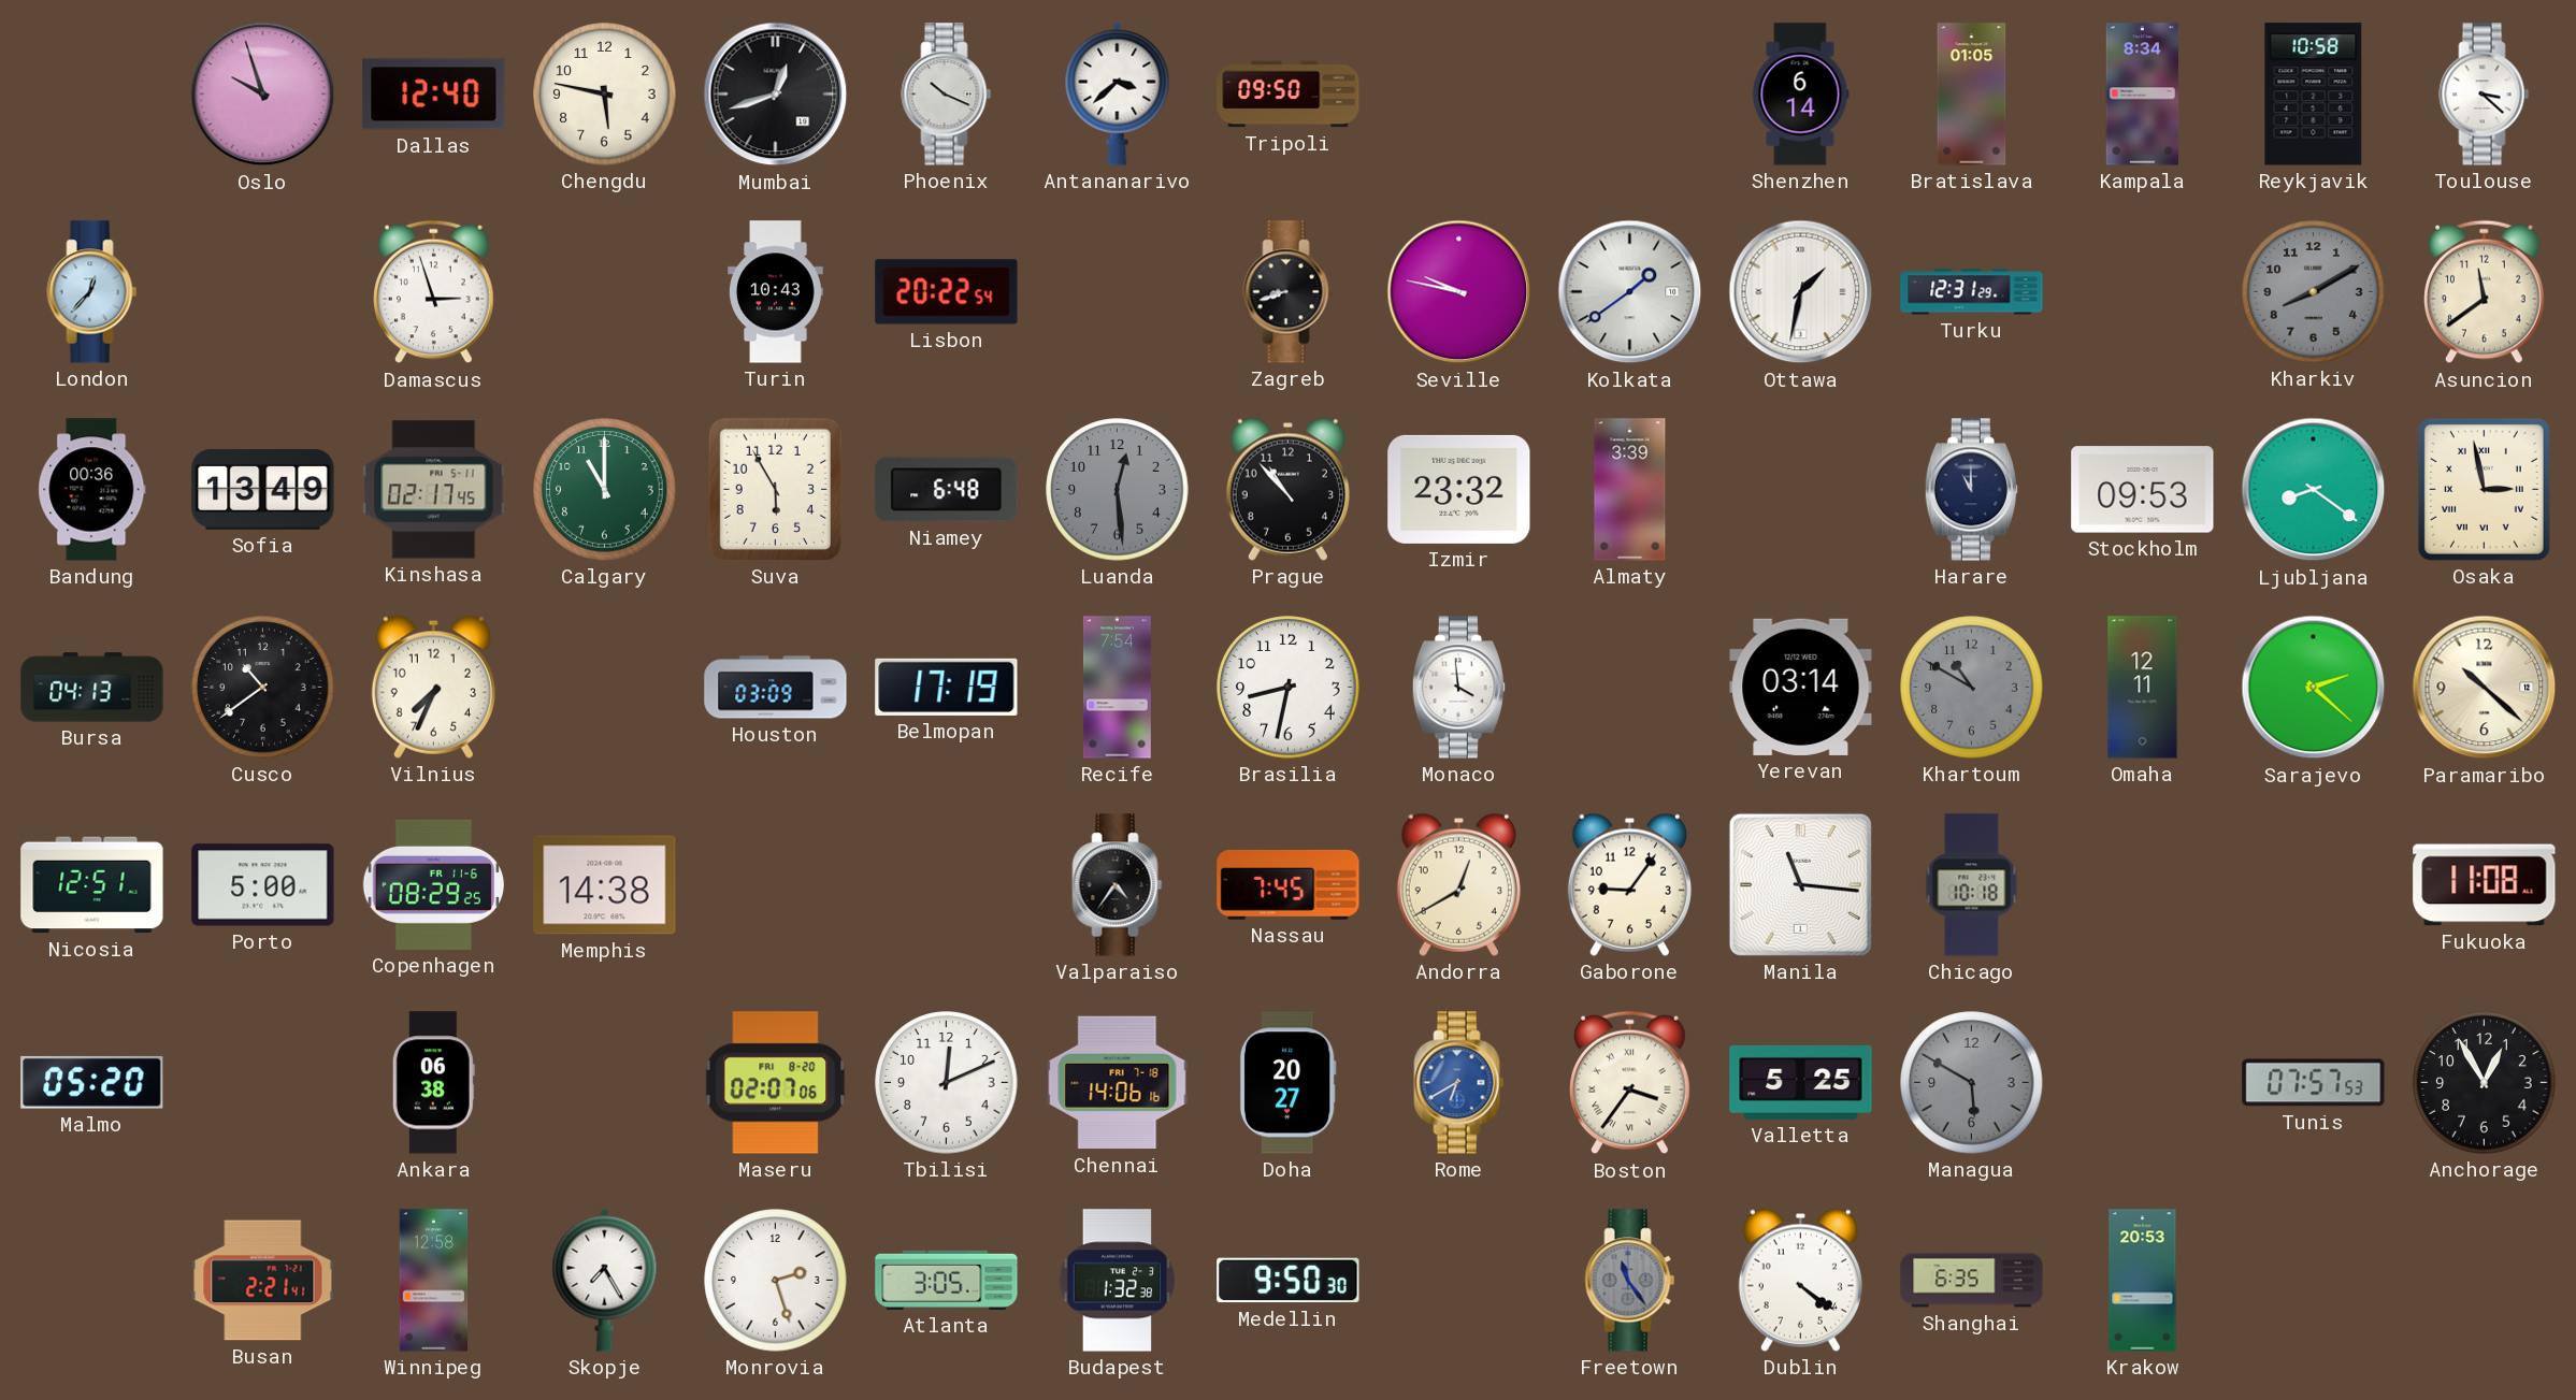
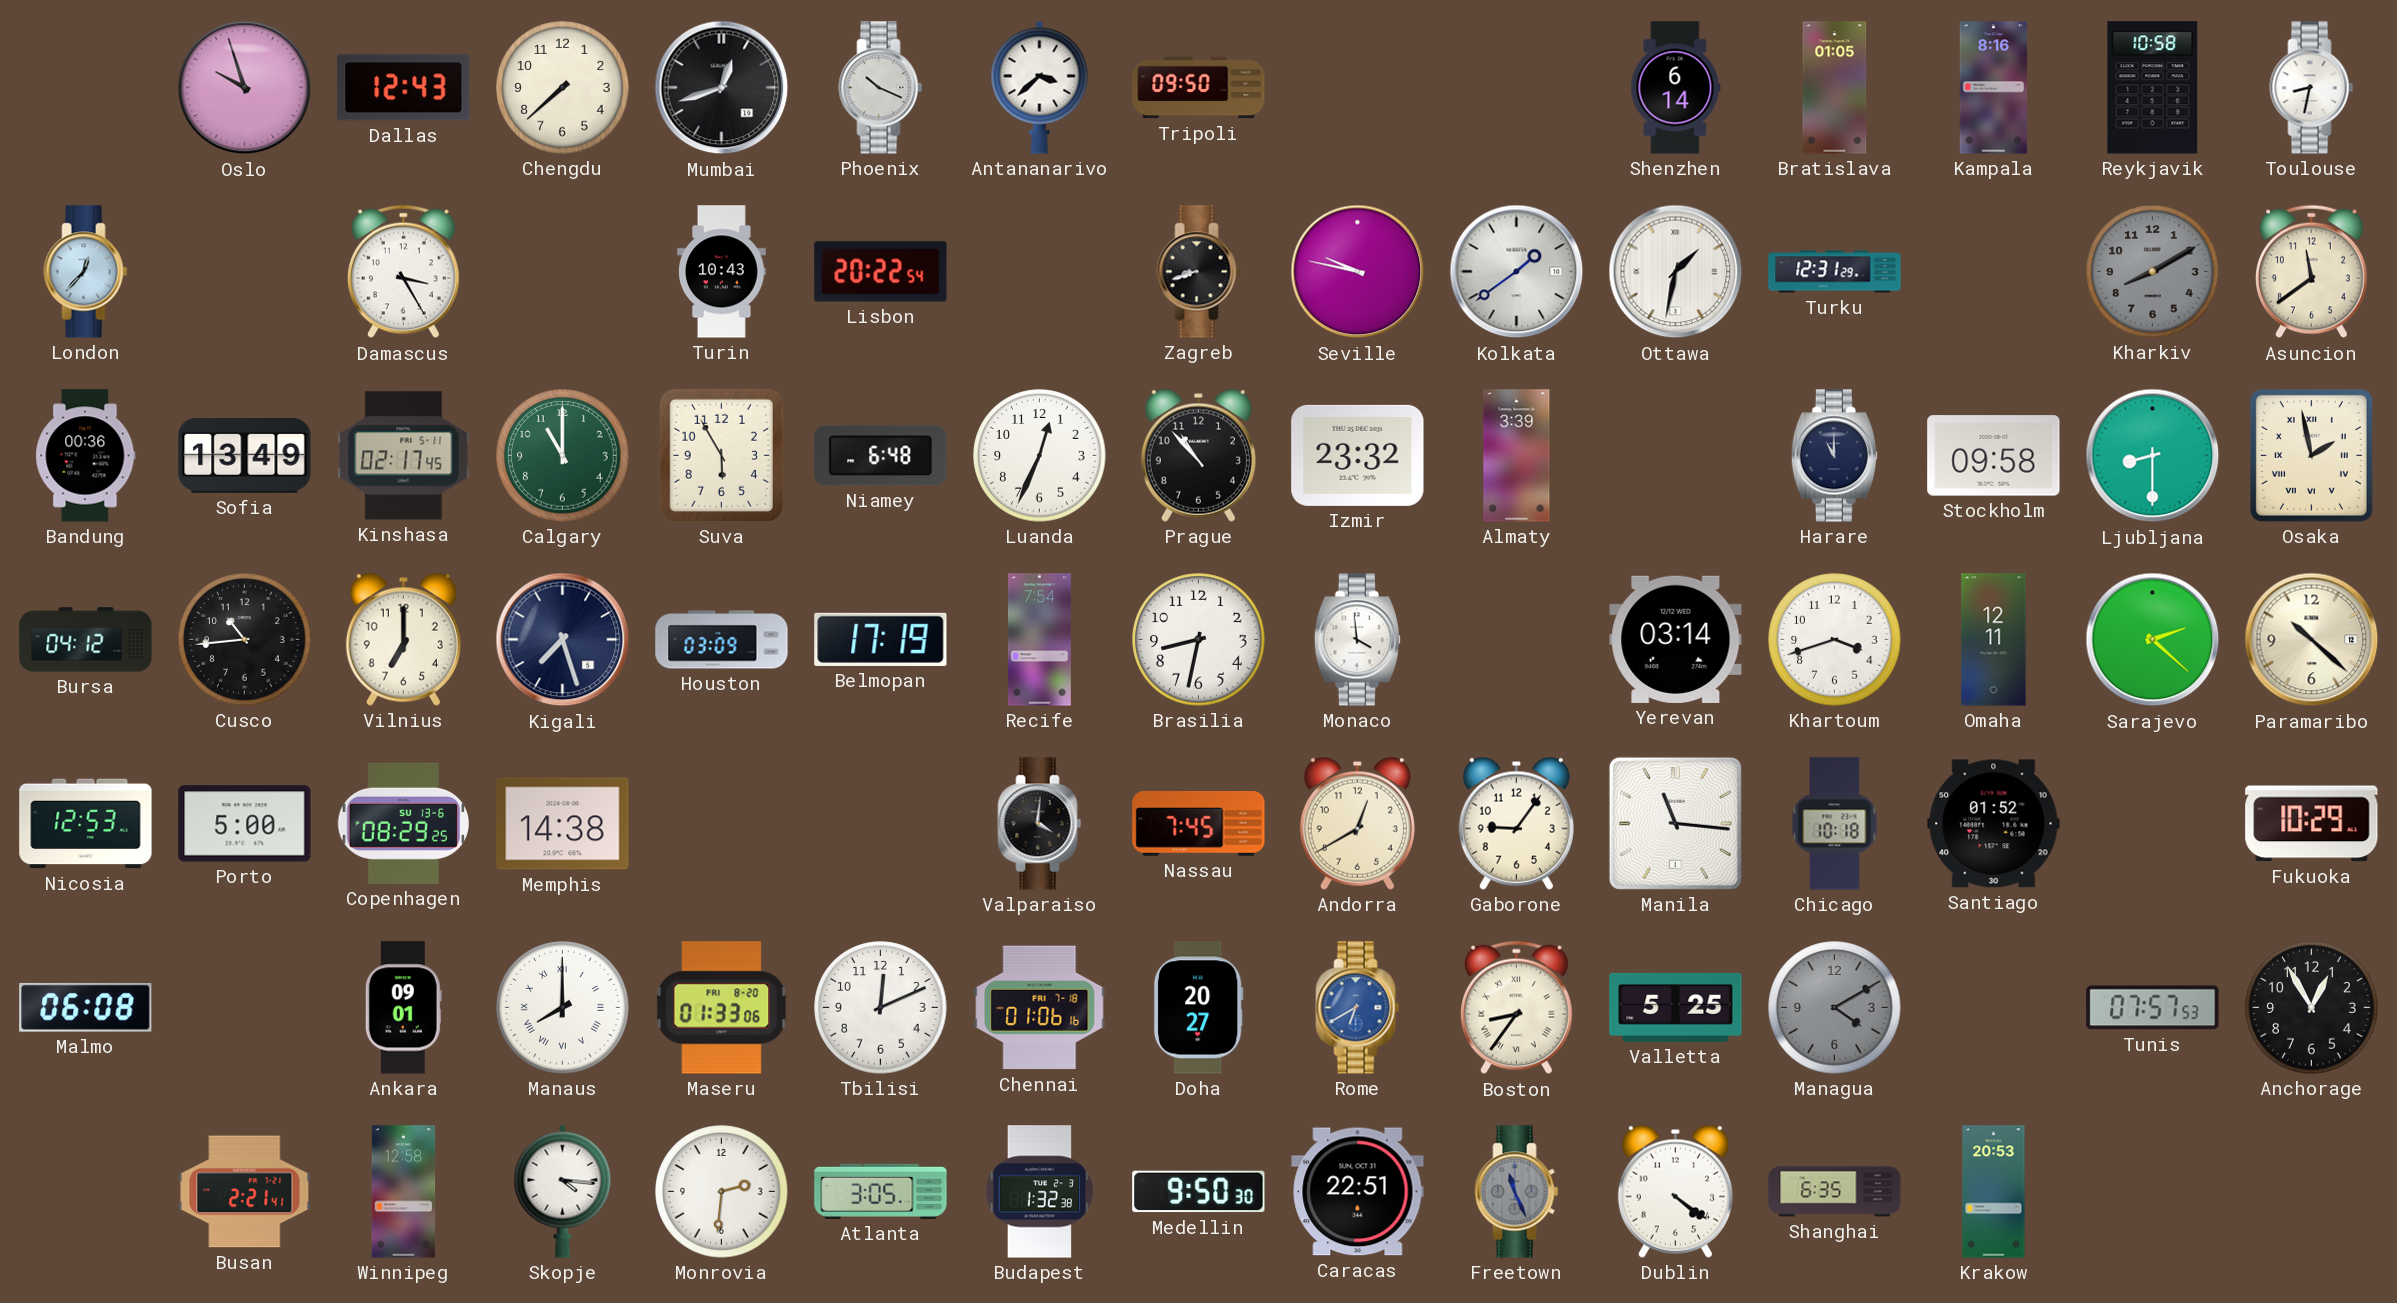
Dallas: 12:40 -> 12:43 (404, 88)
Chengdu: 5:47 -> 7:38 (563, 88)
Kampala: 8:34 -> 8:16 (1994, 88)
Toulouse: 3:22 -> 8:32 (2312, 88)
Damascus: 2:57 -> 3:25 (404, 272)
Luanda: 12:29 -> 12:34 (1040, 456)
Luanda dial: grey -> white (1040, 456)
Stockholm: 09:53 -> 09:58 (1994, 456)
Ljubljana: 8:21 -> 8:30 (2153, 456)
Osaka: 2:58 -> 1:58 (2311, 455)
Bursa: 04:13 -> 04:12 (86, 640)
Cusco: 10:39 -> 10:44 (245, 640)
Vilnius: 7:34 -> 7:00 (403, 639)
Kigali: none -> 7:27 (563, 640)
Khartoum: 10:50 -> 3:42 (1835, 640)
Khartoum dial: grey -> white (1835, 640)
Nicosia: 12:51 -> 12:53 (86, 824)
Copenhagen date: FR 11-6 -> SU 13-6 (403, 823)
Valparaiso: 4:36 -> 4:01 (1040, 824)
Santiago: none -> 01:52 (1994, 824)
Fukuoka: 11:08 -> 10:29 (2312, 824)
Malmo: 05:20 -> 06:08 (86, 1007)
Ankara: 06:38 -> 09:01 (403, 1008)
Manaus: none -> 8:00 (563, 1008)
Maseru: 02:07 -> 01:33 (722, 1008)
Chennai: 14:06 -> 01:06 (1040, 1008)
Boston: 3:36 -> 8:36 (1517, 1008)
Managua: 5:50 -> 4:10 (1835, 1008)
Skopje: 7:25 -> 4:16 (563, 1191)
Monrovia: 2:27 -> 2:31 (722, 1192)
Caracas: none -> 22:51 (1358, 1192)
Freetown: 11:24 -> 11:26 (1517, 1192)
